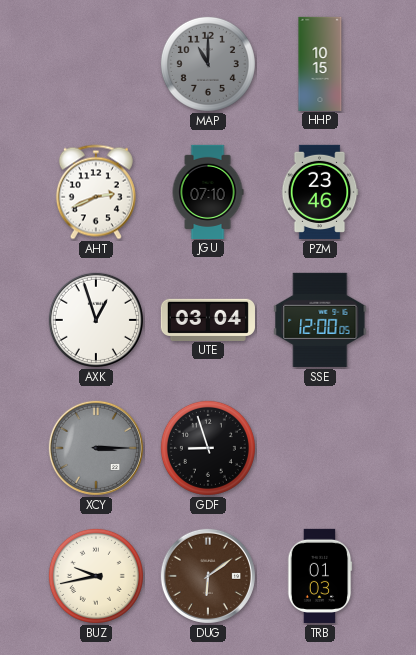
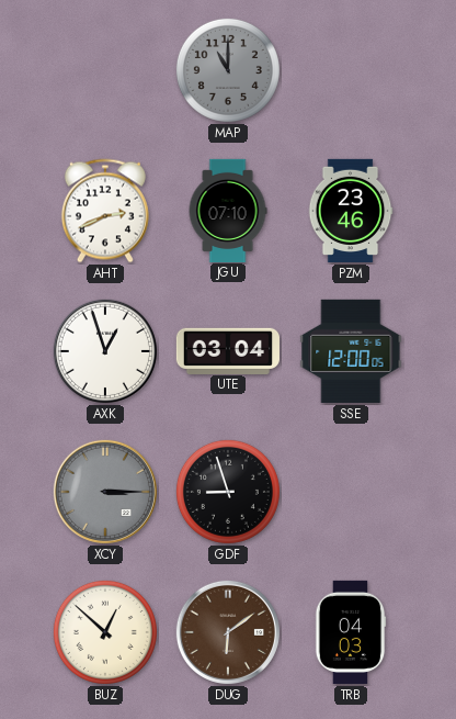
HHP: 10:15 -> none (320, 63)
BUZ: 9:43 -> 12:52 (105, 632)
TRB: 01:03 -> 04:03 (351, 632)
